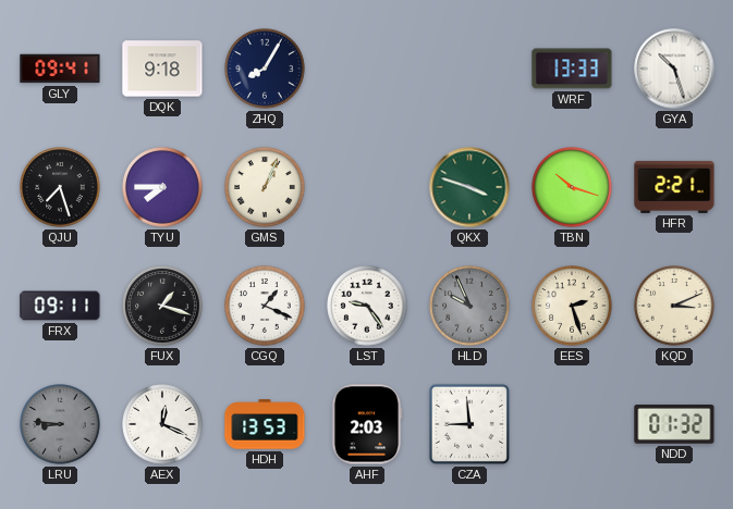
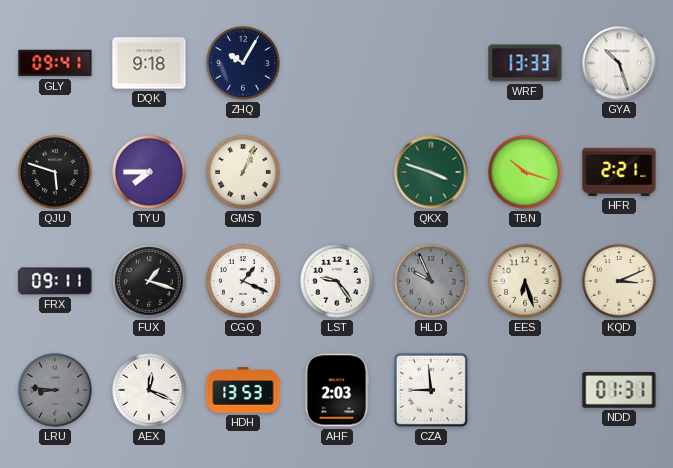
ZHQ: 8:05 -> 10:05 (243, 63)
QJU: 7:27 -> 5:48 (55, 172)
EES: 2:27 -> 6:27 (525, 281)
NDD: 01:32 -> 01:31 (619, 391)
